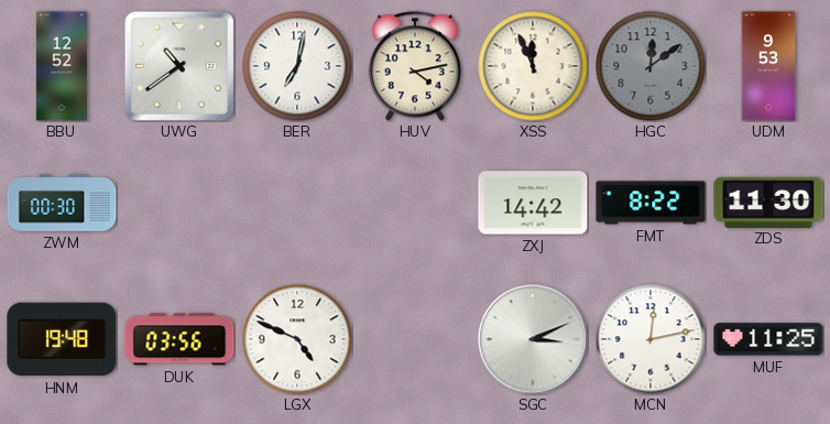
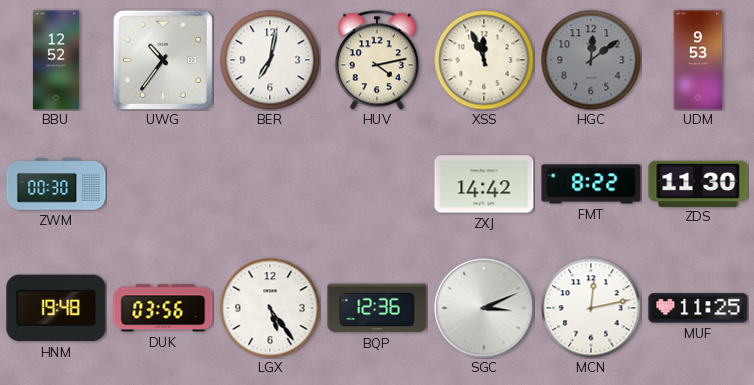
UWG: 10:39 -> 10:36 (163, 60)
LGX: 4:49 -> 5:24 (270, 308)
BQP: none -> 12:36 (377, 308)
